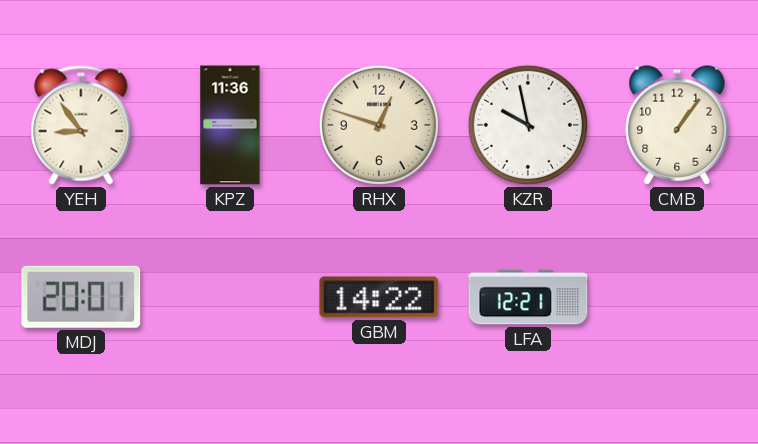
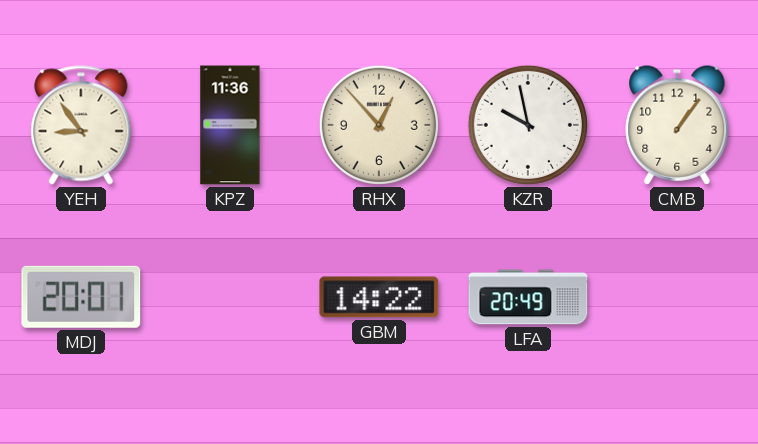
RHX: 12:48 -> 12:53 (379, 125)
LFA: 12:21 -> 20:49 (528, 297)
